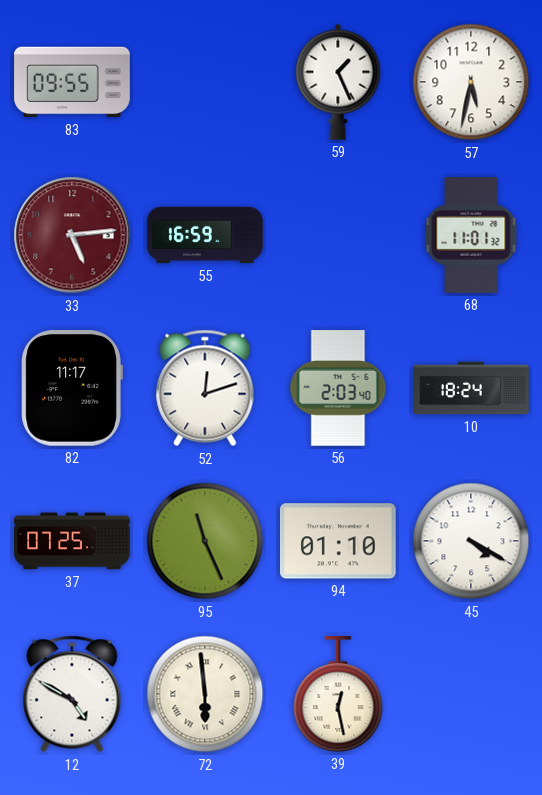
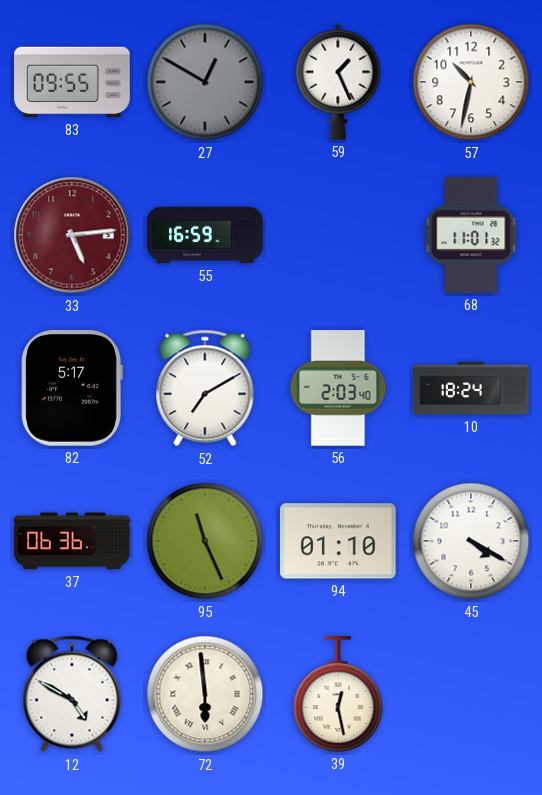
27: none -> 12:50 (205, 82)
57: 5:32 -> 10:32 (471, 82)
82: 11:17 -> 5:17 (72, 389)
52: 12:12 -> 7:10 (205, 388)
37: 07:25 -> 06:36 (72, 541)
